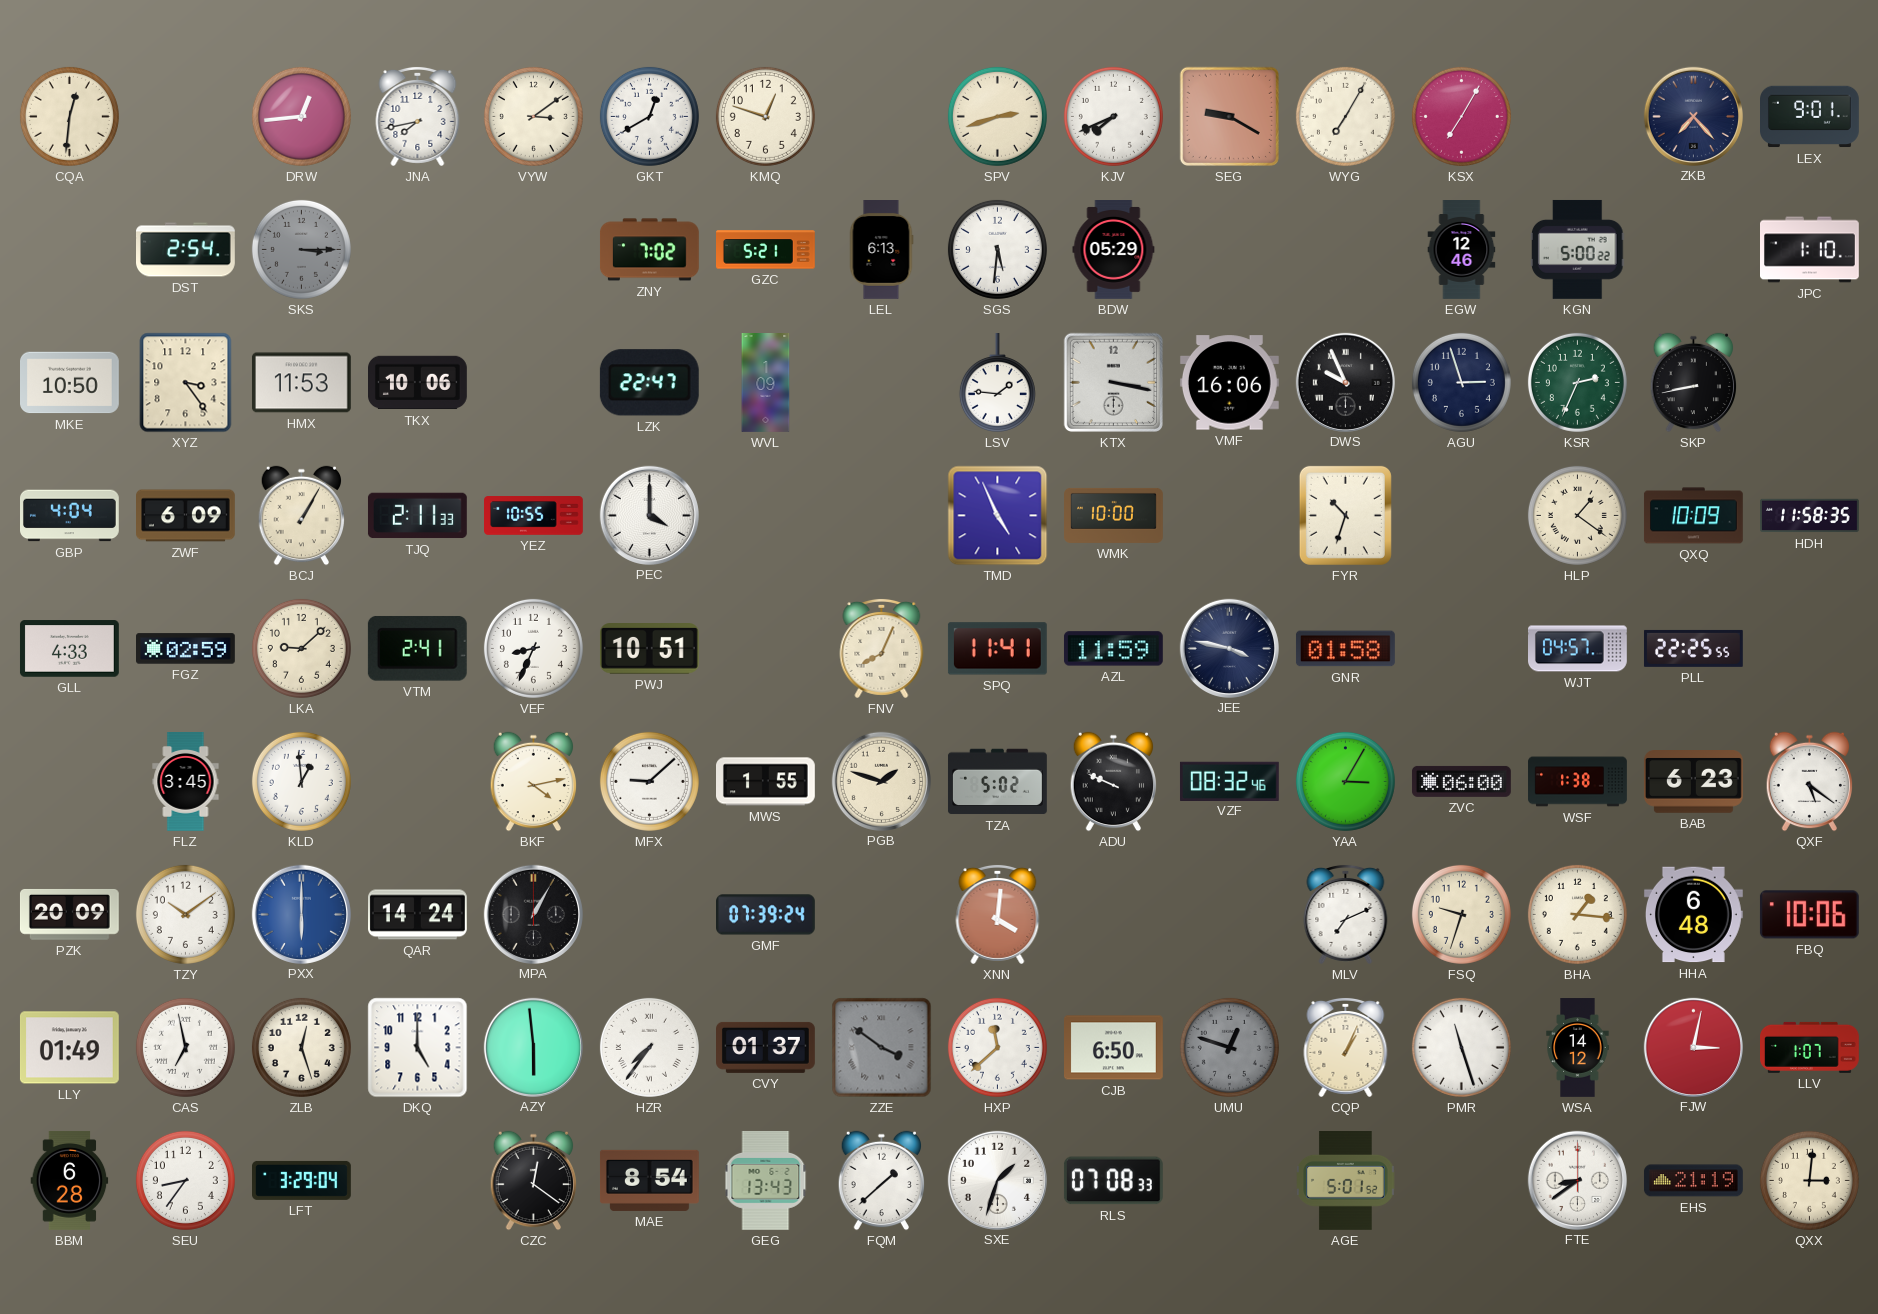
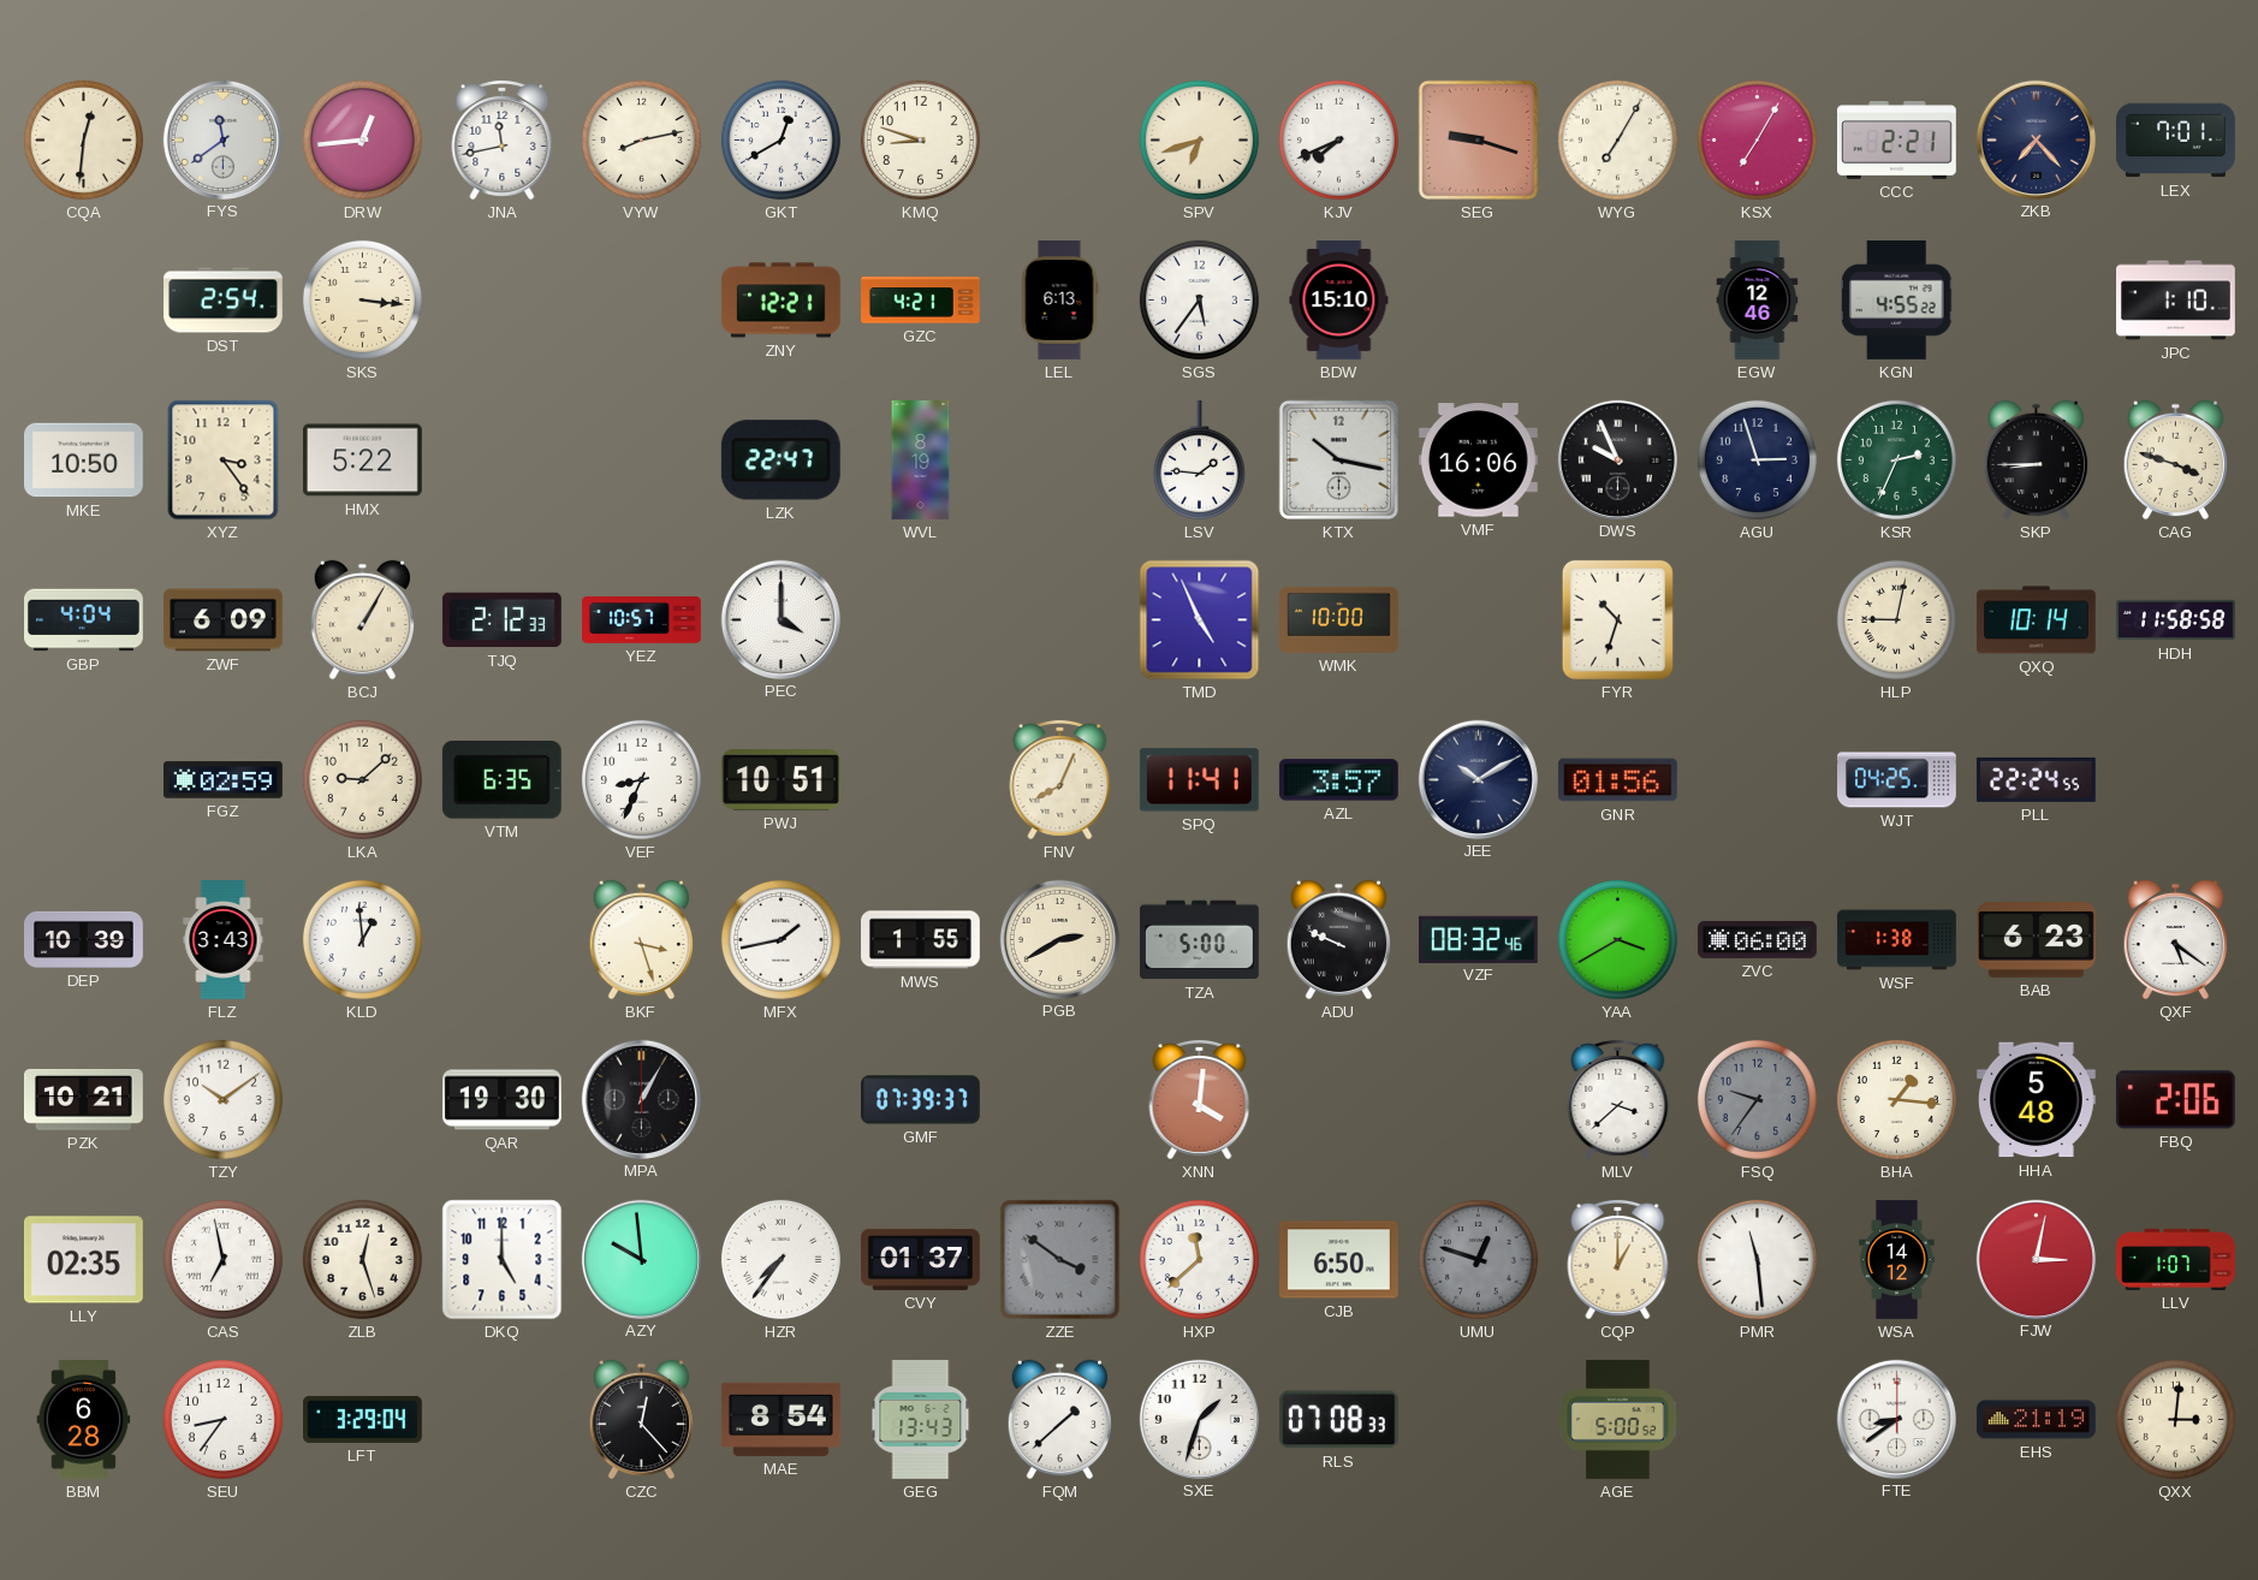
FYS: none -> 11:39 (222, 139)
JNA: 7:43 -> 11:43 (503, 139)
VYW: 3:09 -> 8:13 (641, 139)
KMQ: 12:48 -> 8:48 (920, 139)
SPV: 2:42 -> 6:42 (1199, 139)
SEG: 9:20 -> 9:18 (1478, 139)
CCC: none -> 2:21 (1897, 141)
LEX: 9:01 -> 7:01 (2176, 141)
SKS: 3:15 -> 3:16 (362, 299)
SKS dial: grey -> cream (362, 299)
ZNY: 7:02 -> 12:21 (780, 301)
GZC: 5:21 -> 4:21 (921, 301)
SGS: 5:31 -> 5:36 (1199, 299)
BDW: 05:29 -> 15:10 (1339, 301)
KGN: 5:00 -> 4:55 (1897, 299)
HMX: 11:53 -> 5:22 (362, 461)
TKX: 10:06 -> none (418, 383)
WVL: 1:09 -> 8:19 (921, 461)
KTX: 3:17 -> 10:17 (1338, 459)
SKP: 8:43 -> 8:45 (2036, 461)
CAG: none -> 3:48 (2175, 461)
TJQ: 2:11 -> 2:12 (501, 620)
YEZ: 10:55 -> 10:57 (642, 620)
HLP: 1:21 -> 9:02 (1896, 619)
QXQ: 10:09 -> 10:14 (2036, 620)
HDH: 11:58:35 -> 11:58:58 (2176, 620)
GLL: 4:33 -> none (69, 649)
VTM: 2:41 -> 6:35 (501, 779)
AZL: 11:59 -> 3:57 (1338, 780)
JEE: 3:47 -> 10:10 (1478, 779)
GNR: 01:58 -> 01:56 (1617, 780)
WJT: 04:57 -> 04:25 (1897, 780)
PLL: 22:25 -> 22:24 (2036, 779)
DEP: none -> 10:39 (84, 939)
FLZ: 3:45 -> 3:43 (224, 940)
BKF: 4:13 -> 3:27 (641, 940)
MFX: 9:08 -> 1:43 (780, 939)
PGB: 1:48 -> 2:40 (1059, 939)
TZA: 5:02 -> 5:00 (1199, 940)
YAA: 3:05 -> 3:40 (1617, 939)
PZK: 20:09 -> 10:21 (83, 1099)
PXX: 6:00 -> none (301, 914)
QAR: 14:24 -> 19:30 (503, 1100)
GMF: 07:39:24 -> 07:39:37 (921, 1100)
MLV: 7:11 -> 3:38 (1618, 1099)
FSQ: 9:33 -> 9:36 (1757, 1099)
FSQ dial: cream -> grey (1757, 1099)
HHA: 6:48 -> 5:48 (2037, 1100)
FBQ: 10:06 -> 2:06 (2175, 1100)
LLY: 01:49 -> 02:35 (83, 1260)
AZY: 5:59 -> 9:59 (641, 1259)
CQP: 1:04 -> 1:00 (1618, 1259)
PMR: 11:27 -> 11:29 (1757, 1259)
CZC: 12:21 -> 12:23 (641, 1420)
AGE: 5:01 -> 5:00 (1618, 1420)
